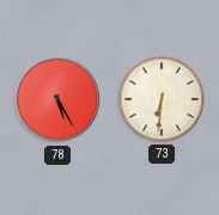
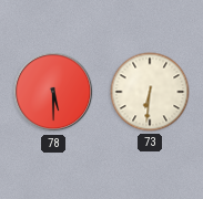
78: 5:25 -> 5:30 (53, 92)
